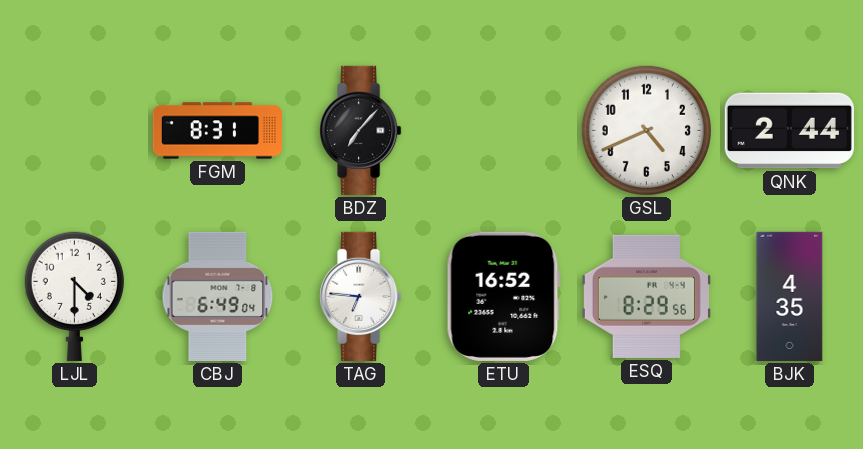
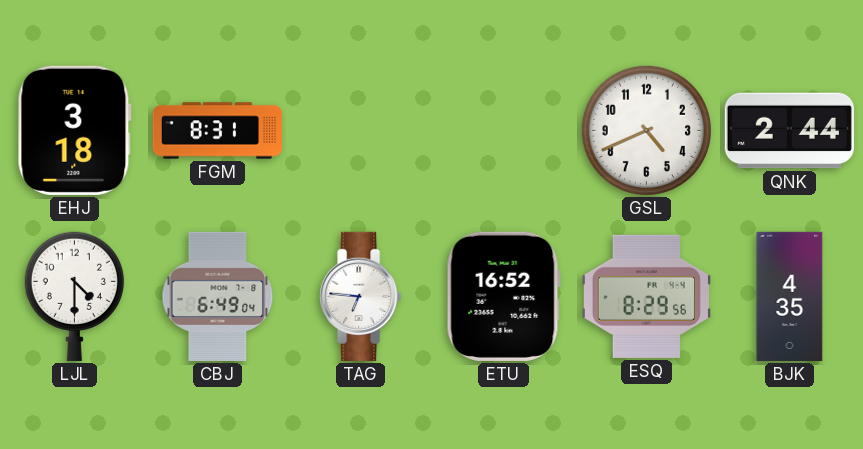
EHJ: none -> 3:18 (74, 130)
BDZ: 7:07 -> none (361, 130)
